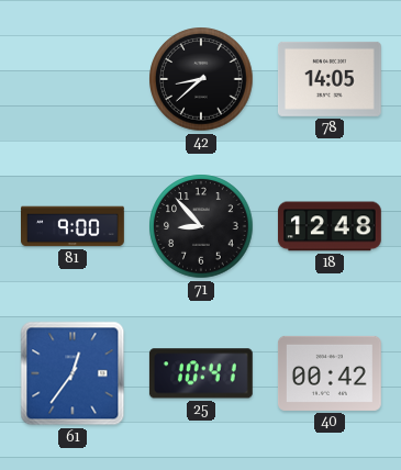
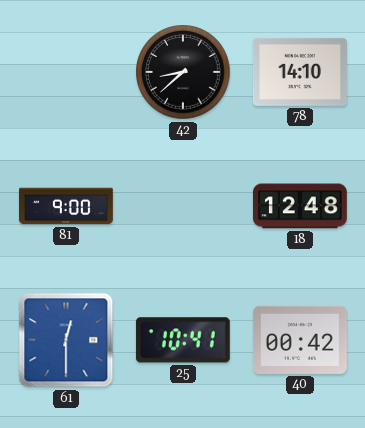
78: 14:05 -> 14:10 (300, 72)
71: 8:53 -> none (201, 226)
61: 12:36 -> 12:30 (66, 340)
